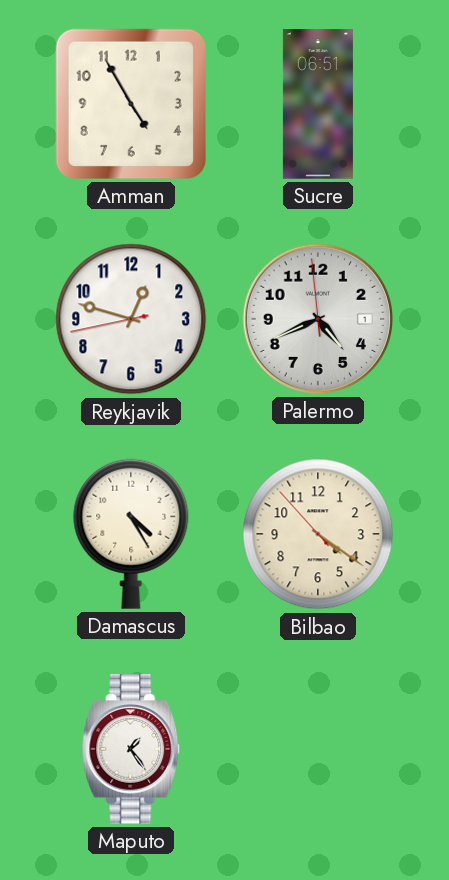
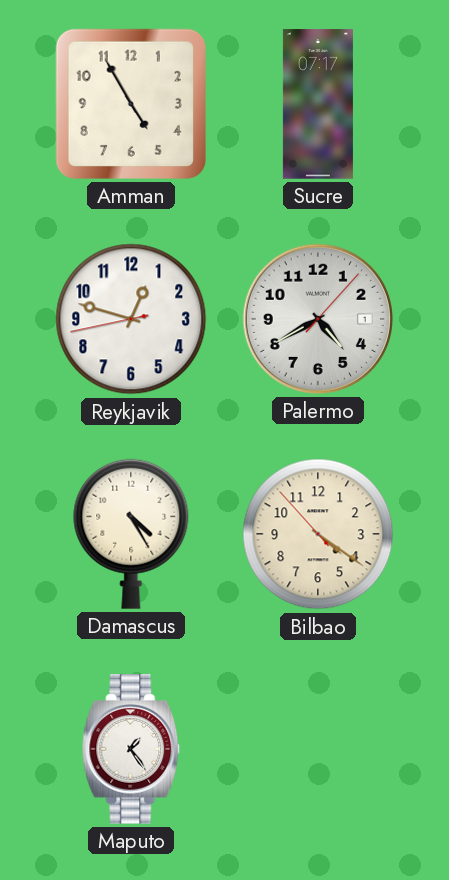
Sucre: 06:51 -> 07:17 (318, 104)
Palermo: 4:40:59 -> 4:40:07 (318, 319)
